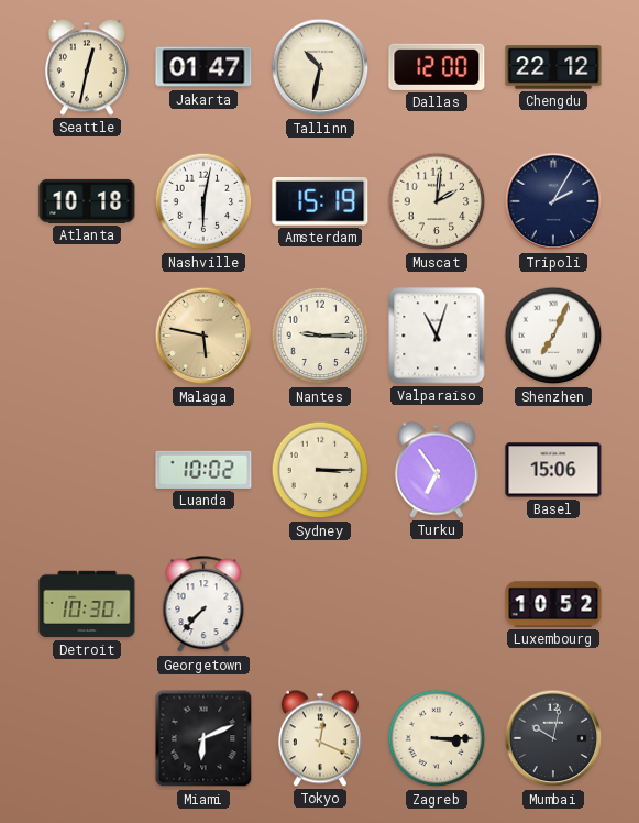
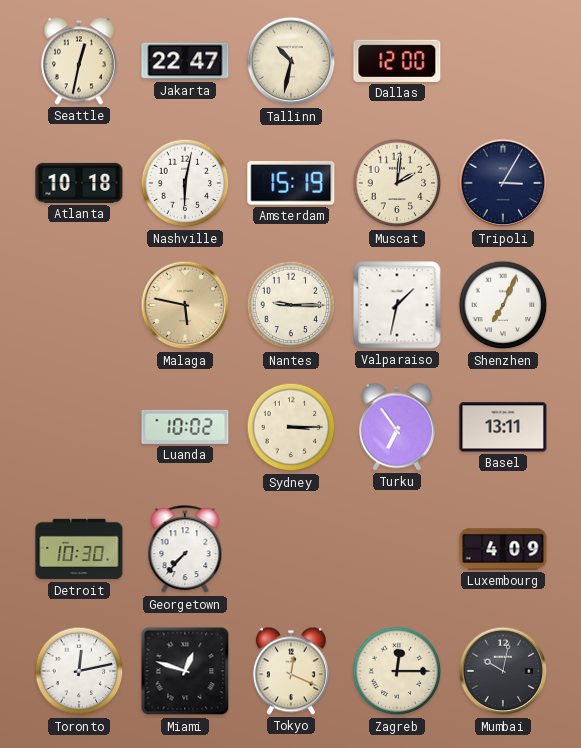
Jakarta: 01:47 -> 22:47 (185, 61)
Chengdu: 22:12 -> none (553, 67)
Tripoli: 2:05 -> 3:05 (503, 183)
Valparaiso: 11:03 -> 1:32 (397, 305)
Basel: 15:06 -> 13:11 (503, 427)
Luxembourg: 10:52 -> 4:09 (503, 549)
Toronto: none -> 12:13 (79, 671)
Miami: 6:11 -> 12:48 (185, 671)
Zagreb: 3:15 -> 12:15 (397, 671)
